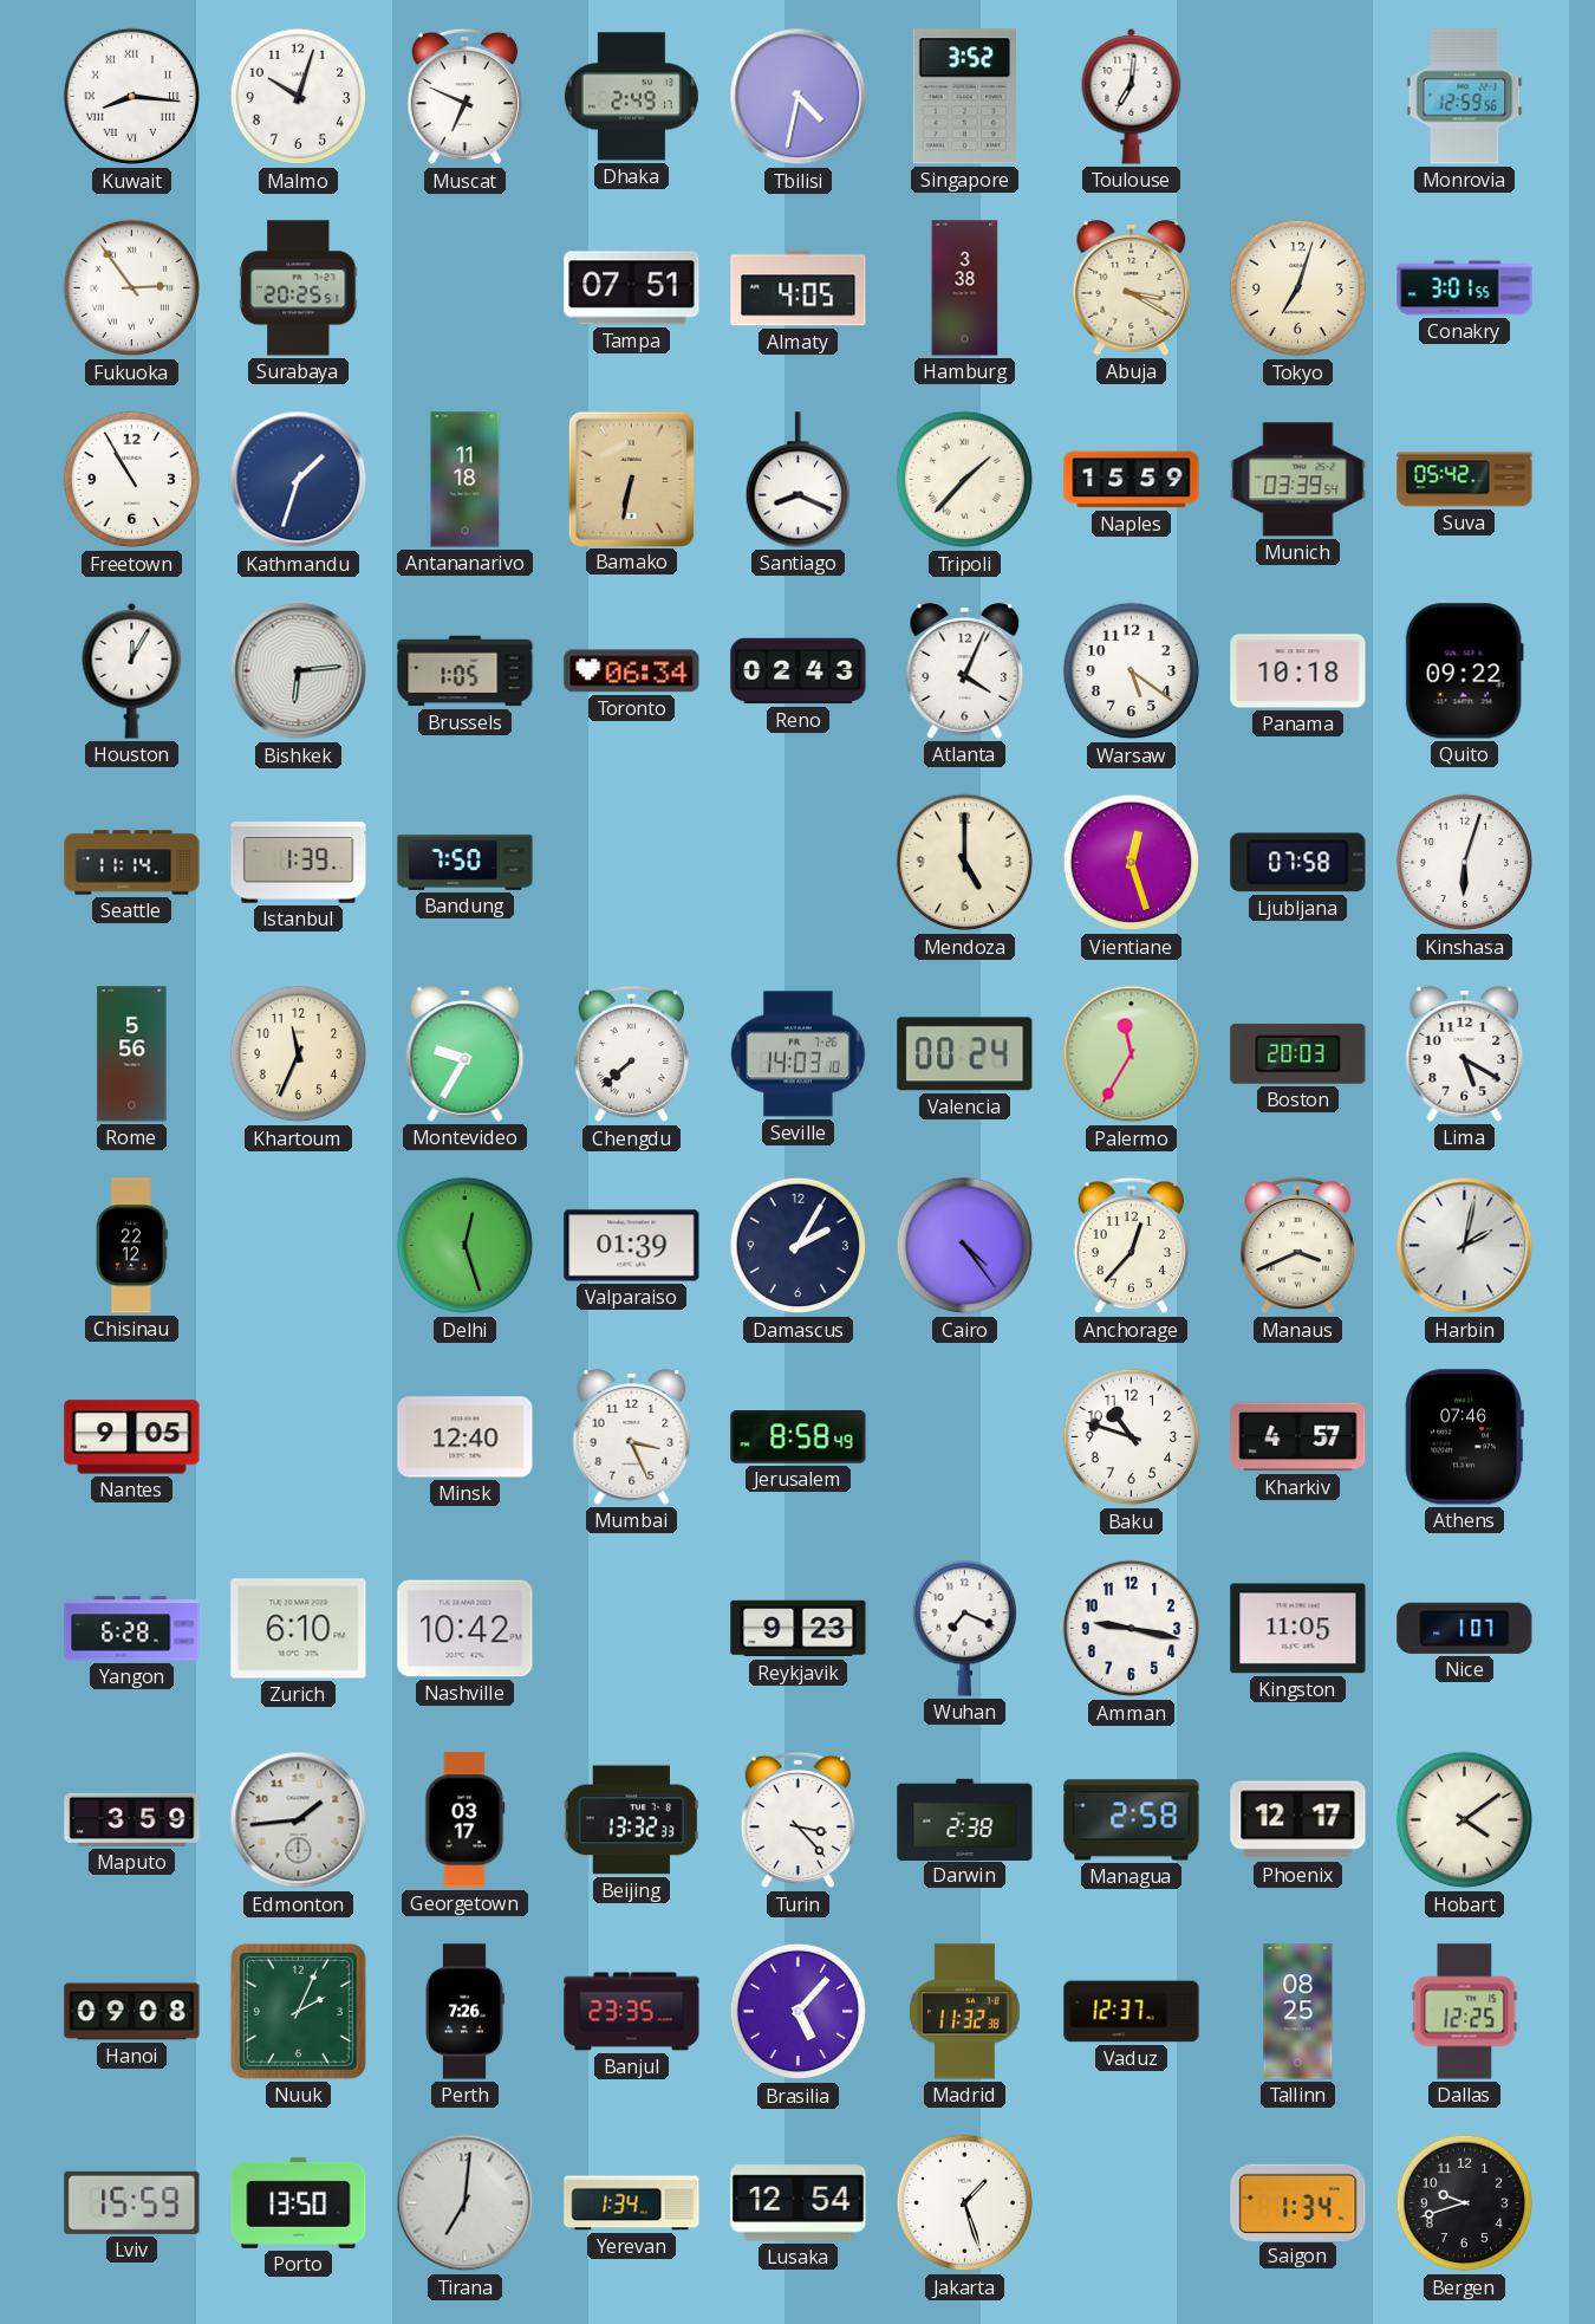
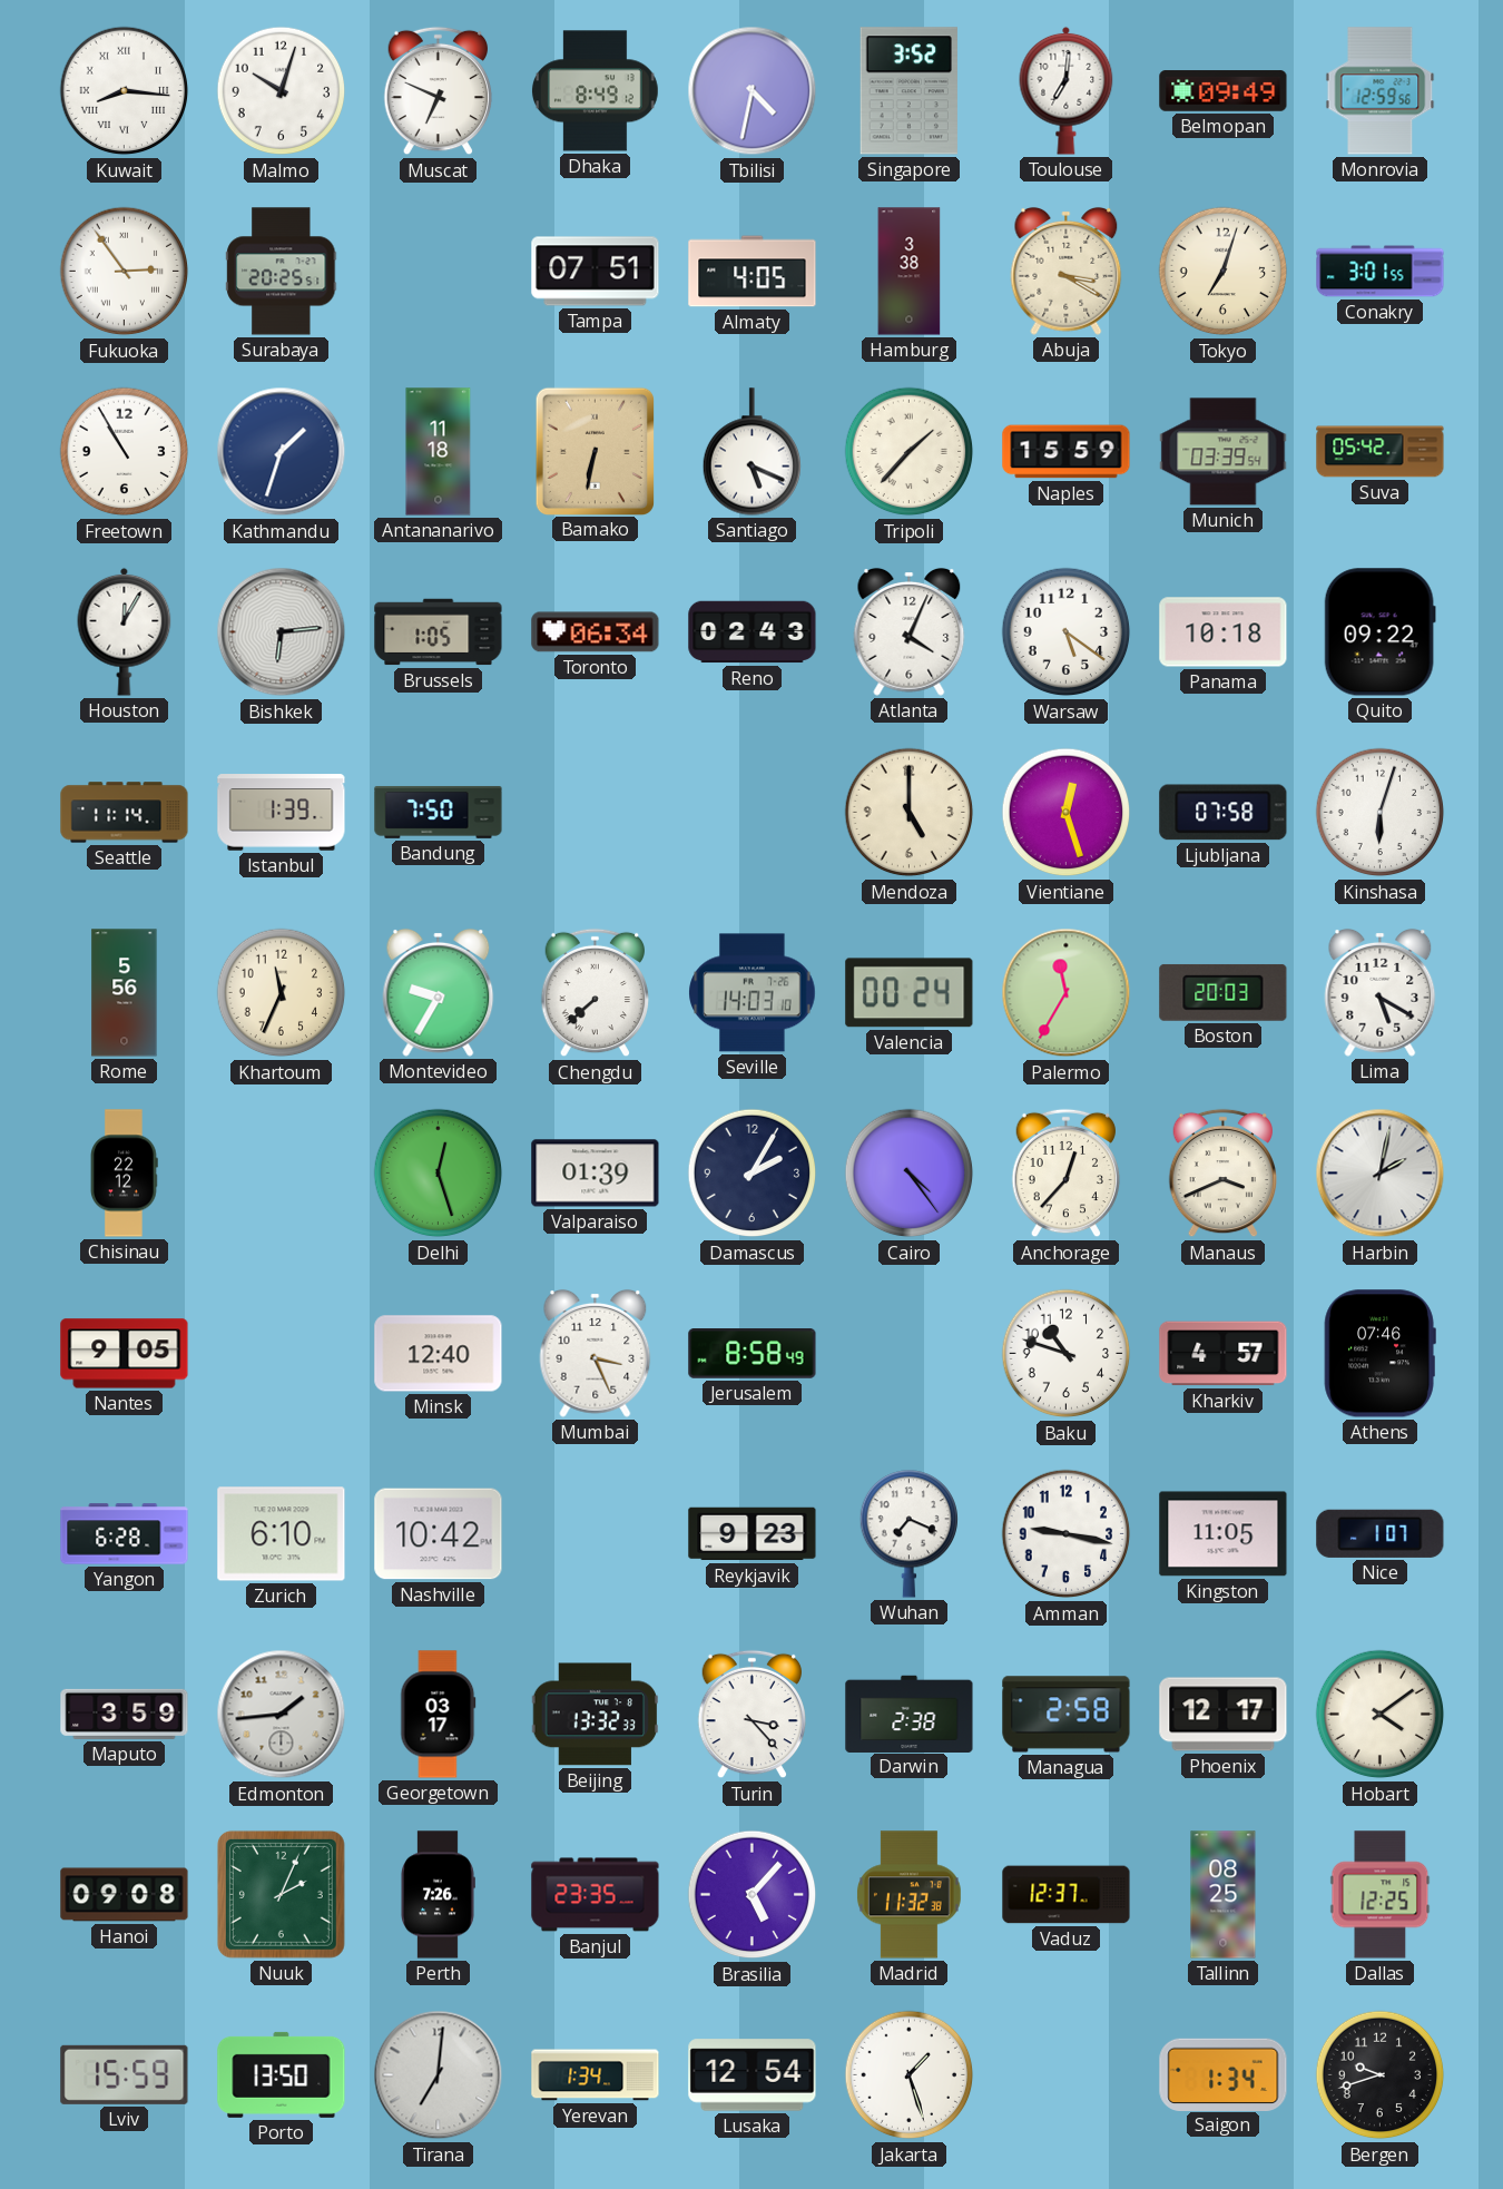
Dhaka: 2:49 -> 8:49 (596, 91)
Belmopan: none -> 09:49 (1224, 91)
Santiago: 8:19 -> 5:19 (751, 452)
